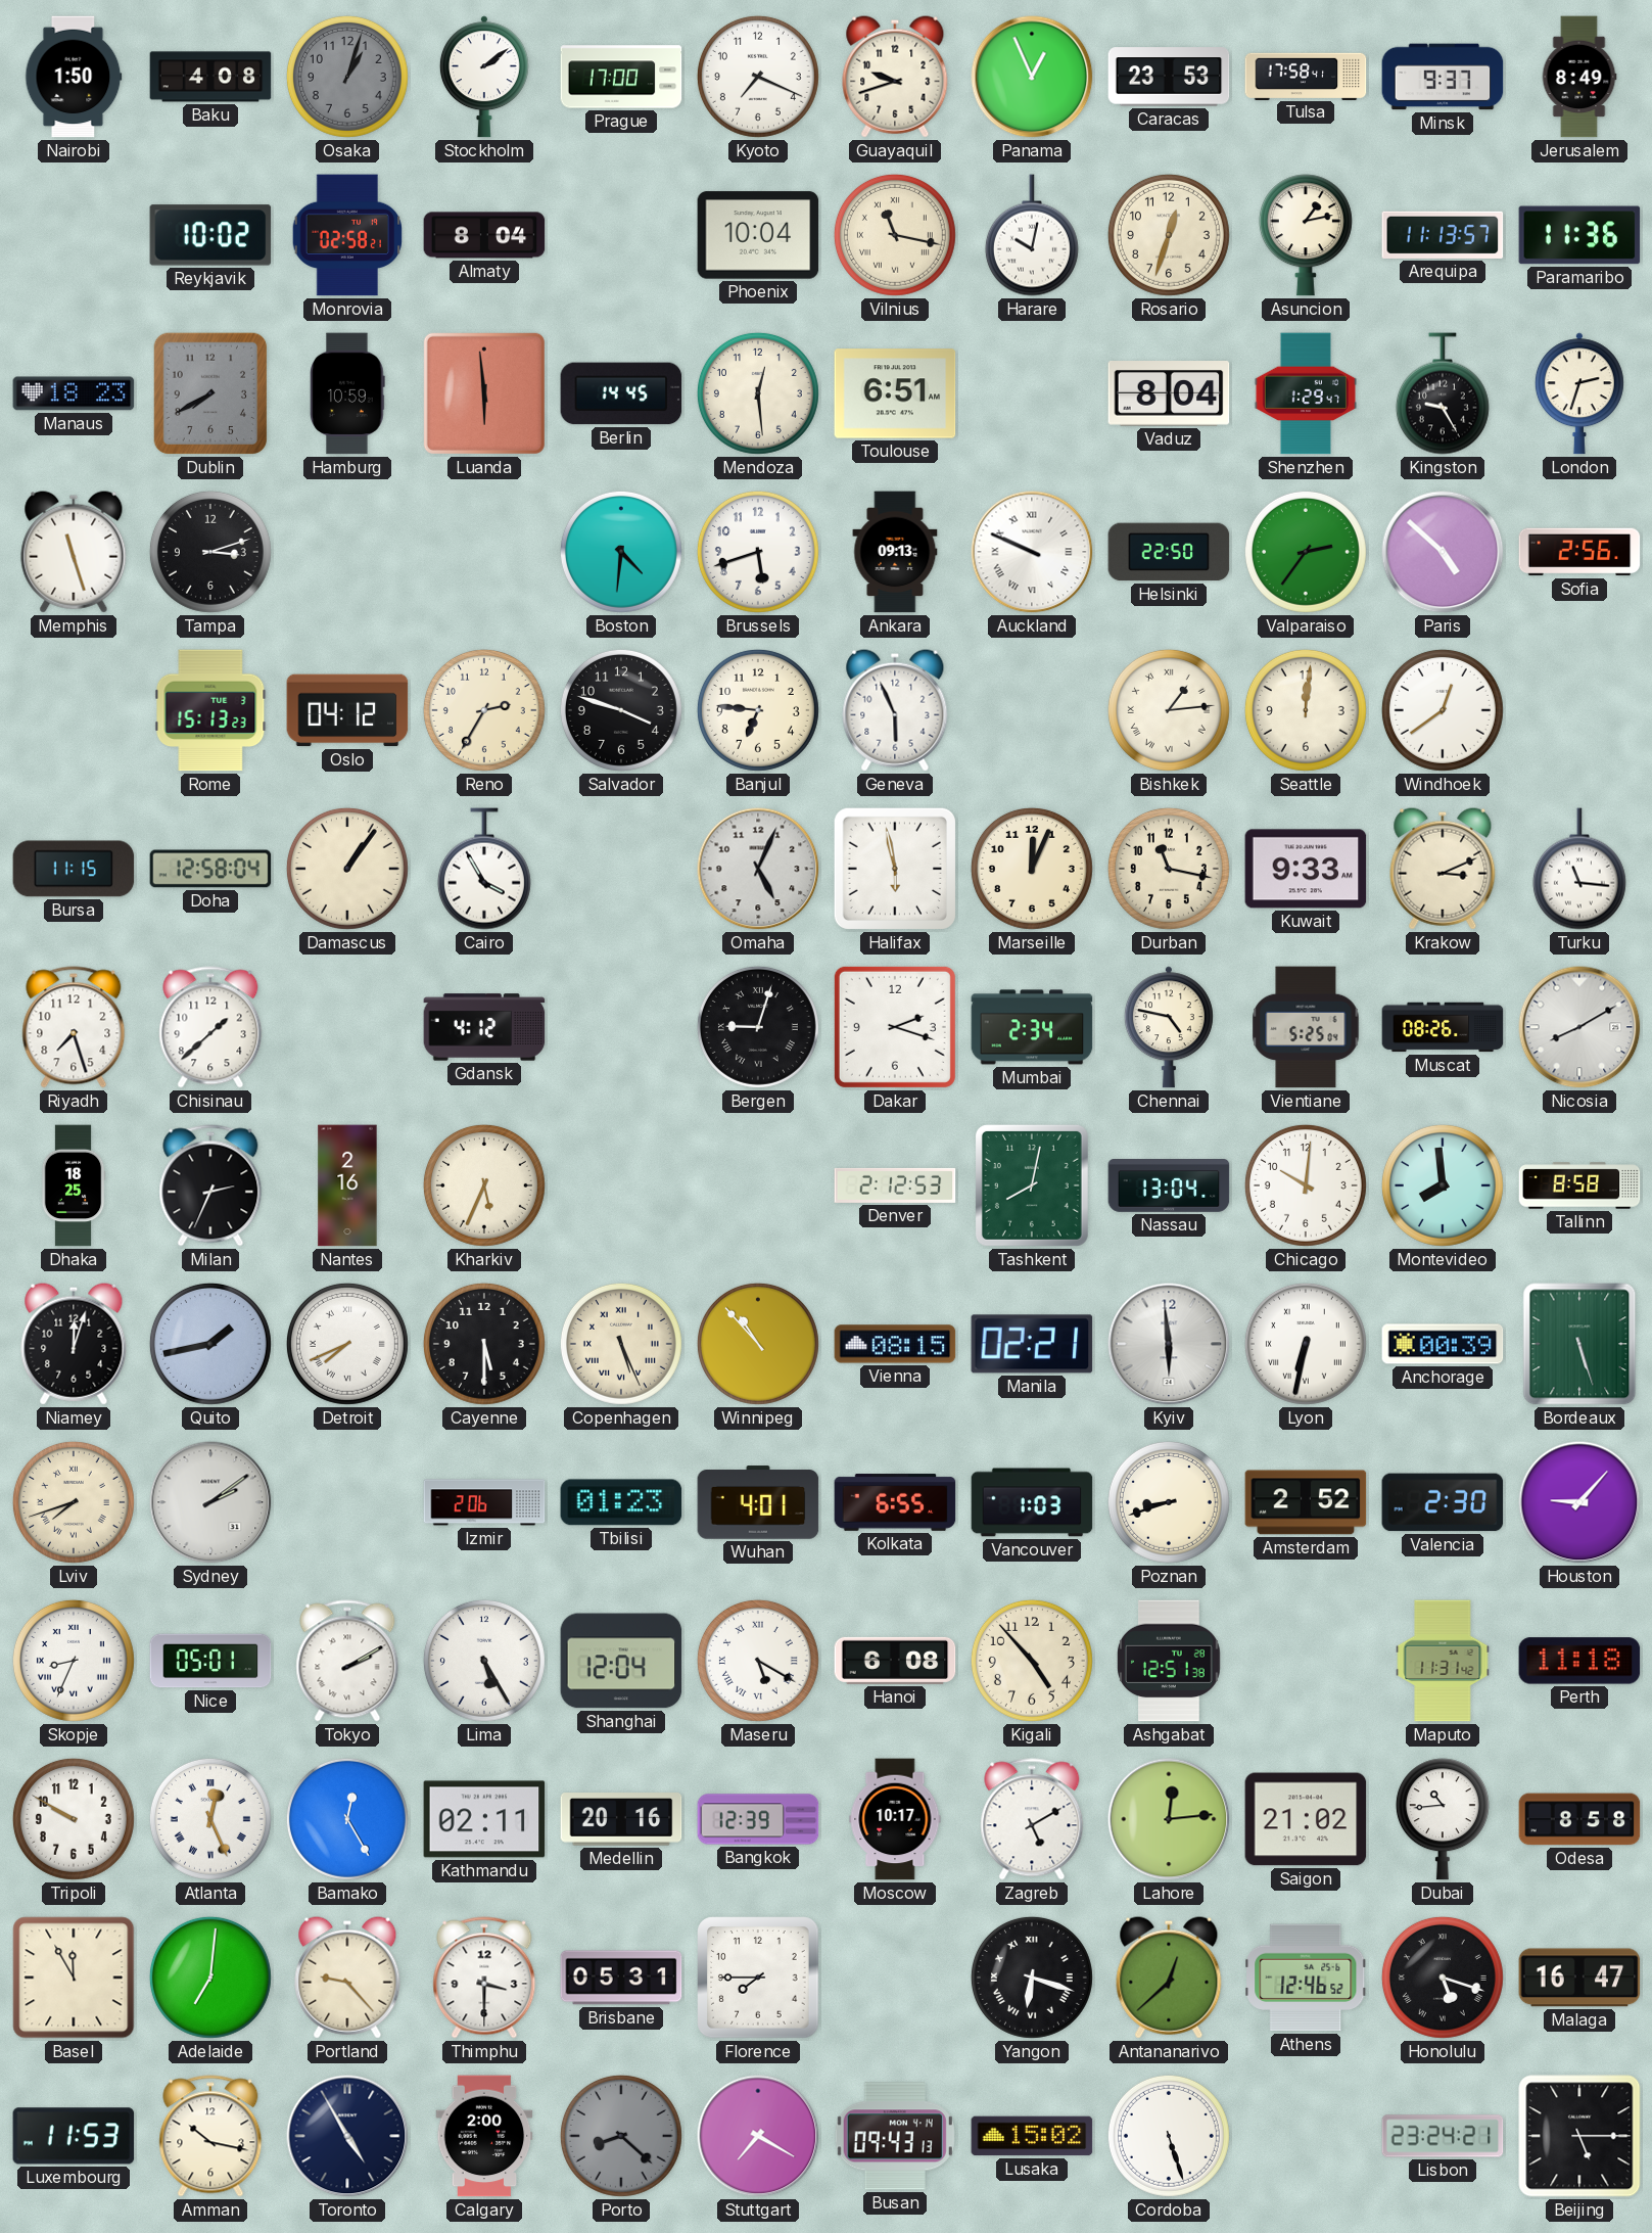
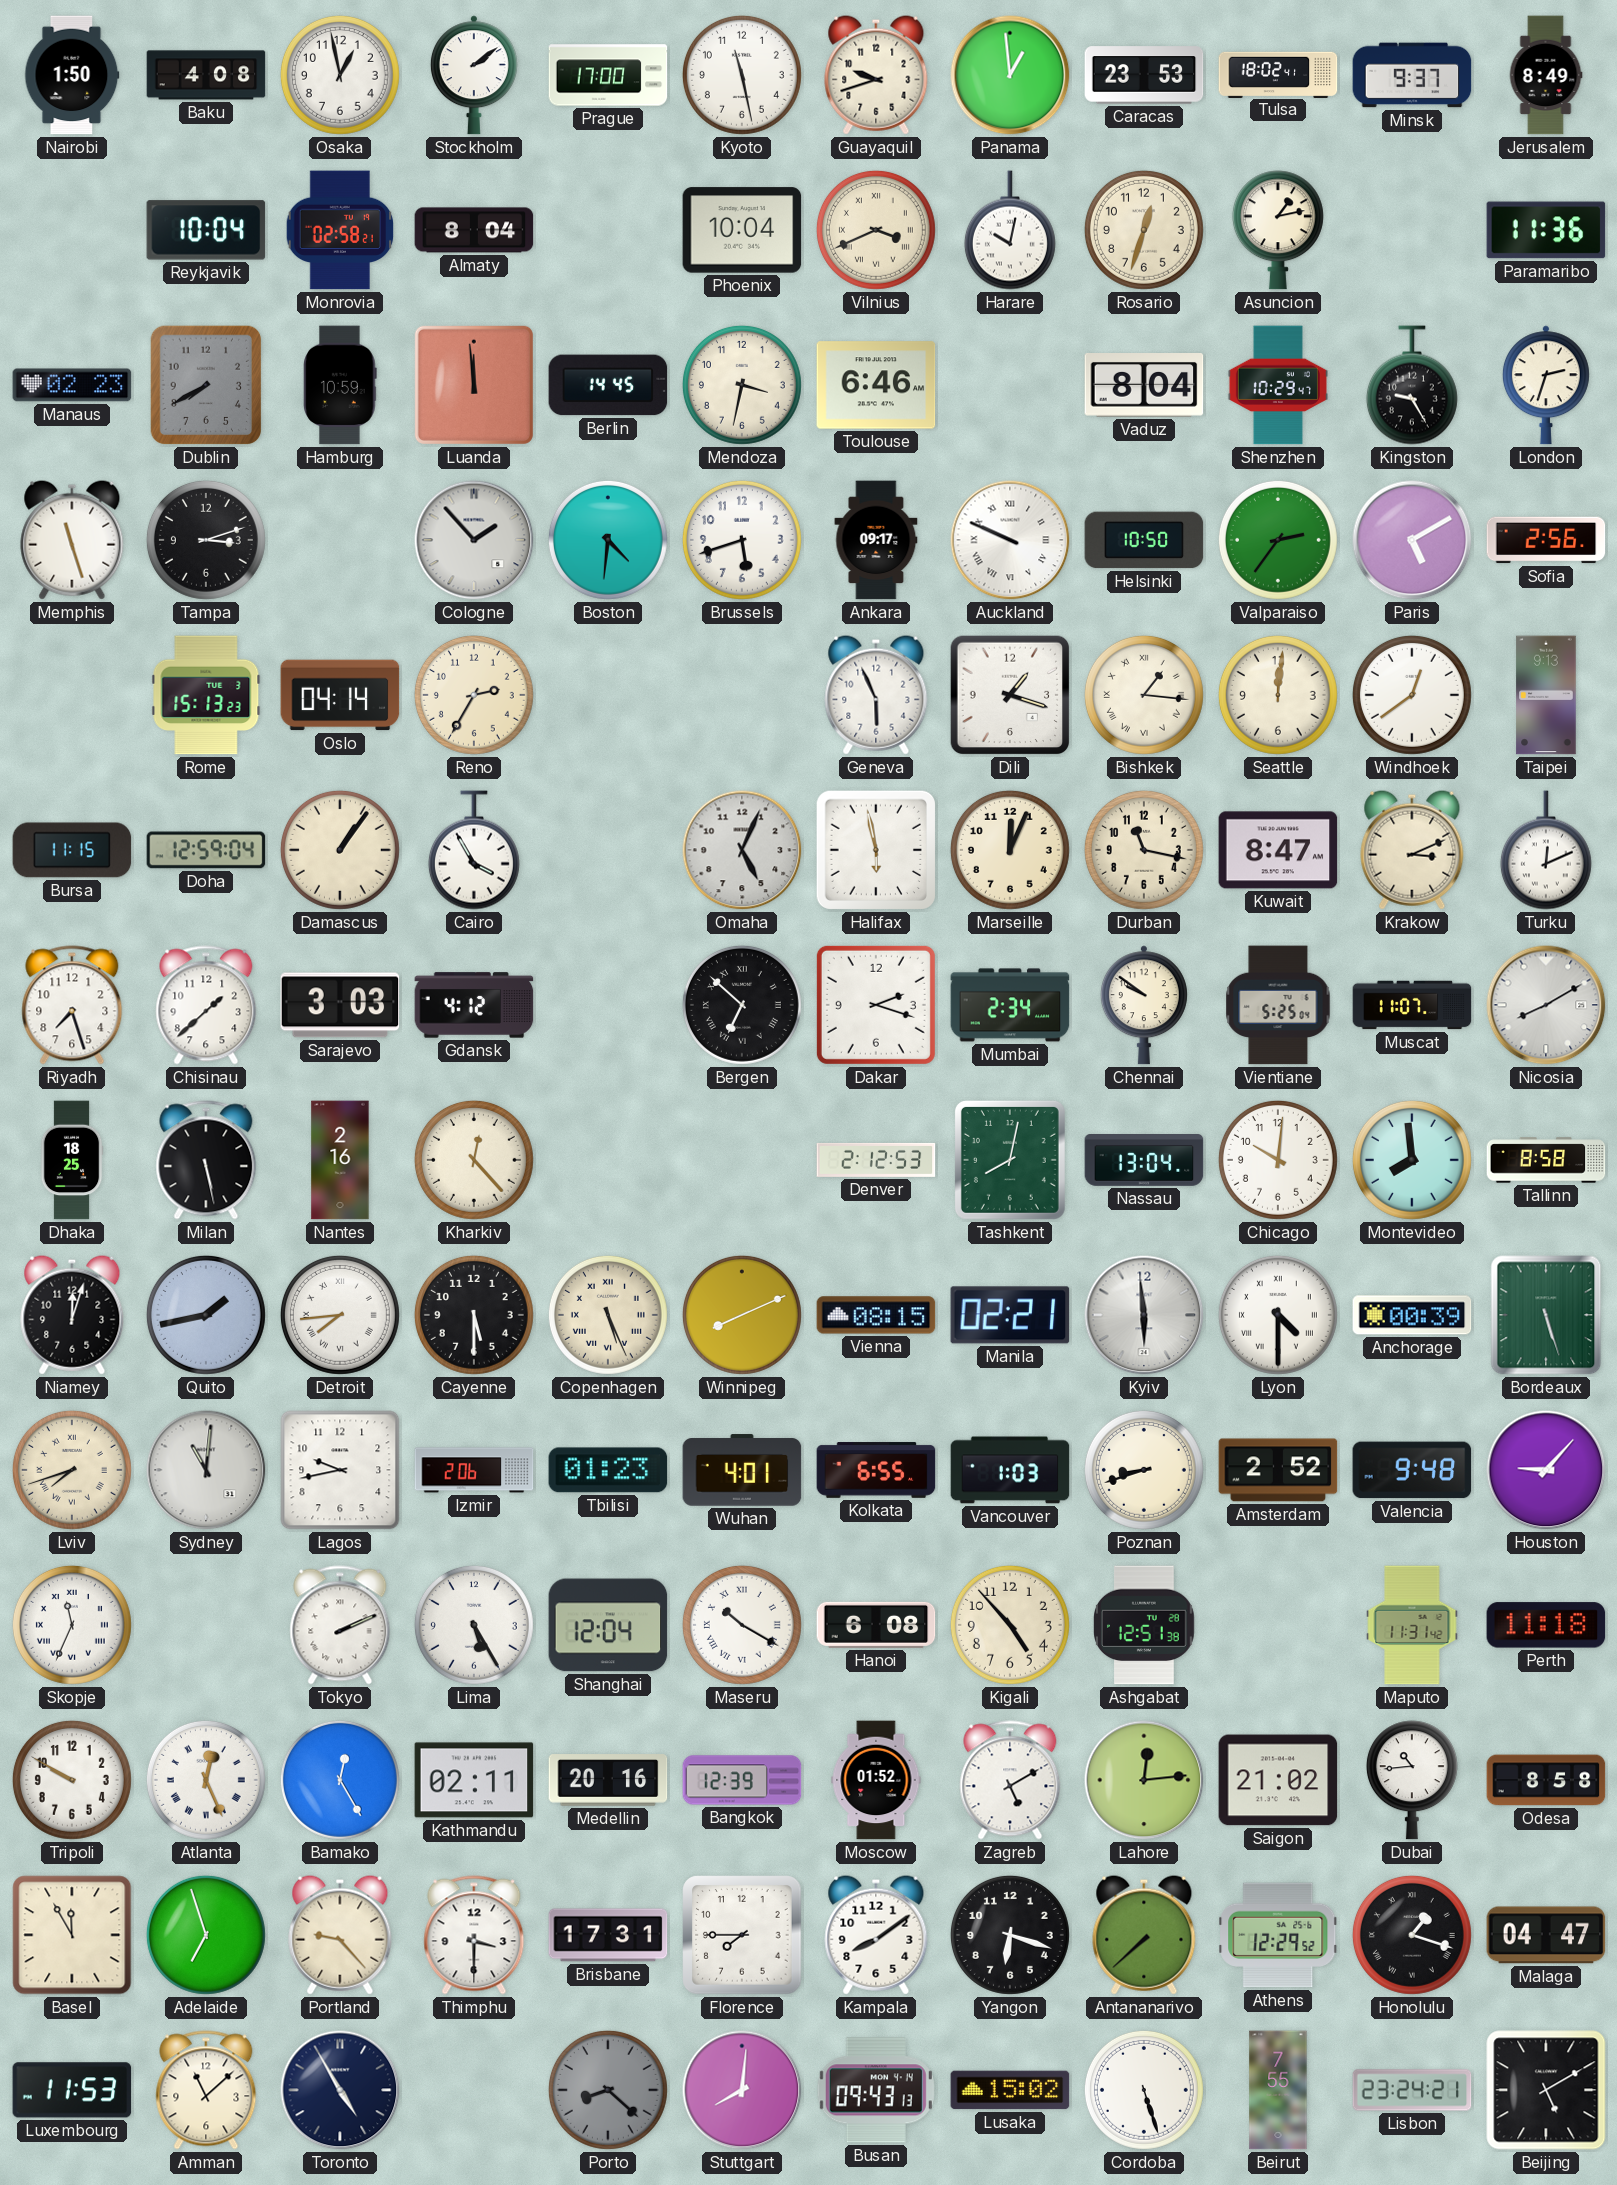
Osaka: 1:03 -> 12:58 (340, 75)
Osaka dial: grey -> white (340, 75)
Kyoto: 7:19 -> 11:28 (742, 75)
Panama: 12:56 -> 12:59 (1010, 75)
Tulsa: 17:58 -> 18:02 (1278, 74)
Reykjavik: 10:02 -> 10:04 (206, 230)
Vilnius: 11:17 -> 3:41 (876, 230)
Arequipa: 11:13 -> none (1443, 235)
Manaus: 18:23 -> 02:23 (72, 385)
Luanda: 5:59 -> 11:59 (474, 385)
Mendoza: 12:29 -> 3:32 (742, 385)
Toulouse: 6:51 -> 6:46 (876, 385)
Shenzhen: 1:29 -> 10:29 (1278, 385)
Cologne: none -> 1:53 (474, 540)
Ankara: 09:13 -> 09:17 (876, 540)
Helsinki: 22:50 -> 10:50 (1144, 540)
Paris: 4:52 -> 5:10 (1412, 540)
Oslo: 04:12 -> 04:14 (340, 695)
Salvador: 3:48 -> none (621, 710)
Banjul: 6:46 -> none (758, 710)
Dili: none -> 1:18 (1010, 695)
Bishkek: 1:14 -> 1:16 (1144, 695)
Taipei: none -> 9:13 (1546, 695)
Doha: 12:58 -> 12:59 (206, 850)
Kuwait: 9:33 -> 8:47 (1278, 850)
Turku: 11:16 -> 12:11 (1546, 850)
Sarajevo: none -> 3:03 (340, 1005)
Bergen: 9:03 -> 6:52 (742, 1005)
Chennai: 4:47 -> 9:51 (1144, 1005)
Muscat: 08:26 -> 11:07 (1412, 1005)
Milan: 2:34 -> 5:28 (206, 1160)
Kharkiv: 5:34 -> 12:23 (474, 1160)
Detroit: 7:41 -> 7:44 (340, 1315)
Winnipeg: 10:53 -> 8:11 (742, 1315)
Lyon: 6:32 -> 4:30 (1278, 1315)
Sydney: 2:09 -> 11:01 (206, 1470)
Lagos: none -> 9:43 (340, 1470)
Valencia: 2:30 -> 9:48 (1412, 1470)
Skopje: 8:34 -> 11:34 (72, 1625)
Nice: 05:01 -> none (210, 1661)
Tokyo: 2:10 -> 2:11 (340, 1625)
Maseru: 5:20 -> 10:20 (742, 1625)
Moscow: 10:17 -> 01:52 (876, 1780)
Adelaide: 7:01 -> 6:57 (206, 1935)
Brisbane: 05:31 -> 17:31 (608, 1935)
Kampala: none -> 8:09 (876, 1935)
Yangon numerals: Roman -> Arabic (1010, 1935)
Antananarivo: 12:38 -> 7:38 (1144, 1935)
Athens: 12:46 -> 12:29 (1278, 1935)
Honolulu: 5:18 -> 1:18 (1412, 1935)
Malaga: 16:47 -> 04:47 (1546, 1935)
Amman: 10:17 -> 11:08 (206, 2090)
Calgary: 2:00 -> none (484, 2136)
Stuttgart: 7:20 -> 8:01 (742, 2090)
Beirut: none -> 7:55 (1278, 2090)
Beijing: 5:15 -> 5:10 (1546, 2090)
